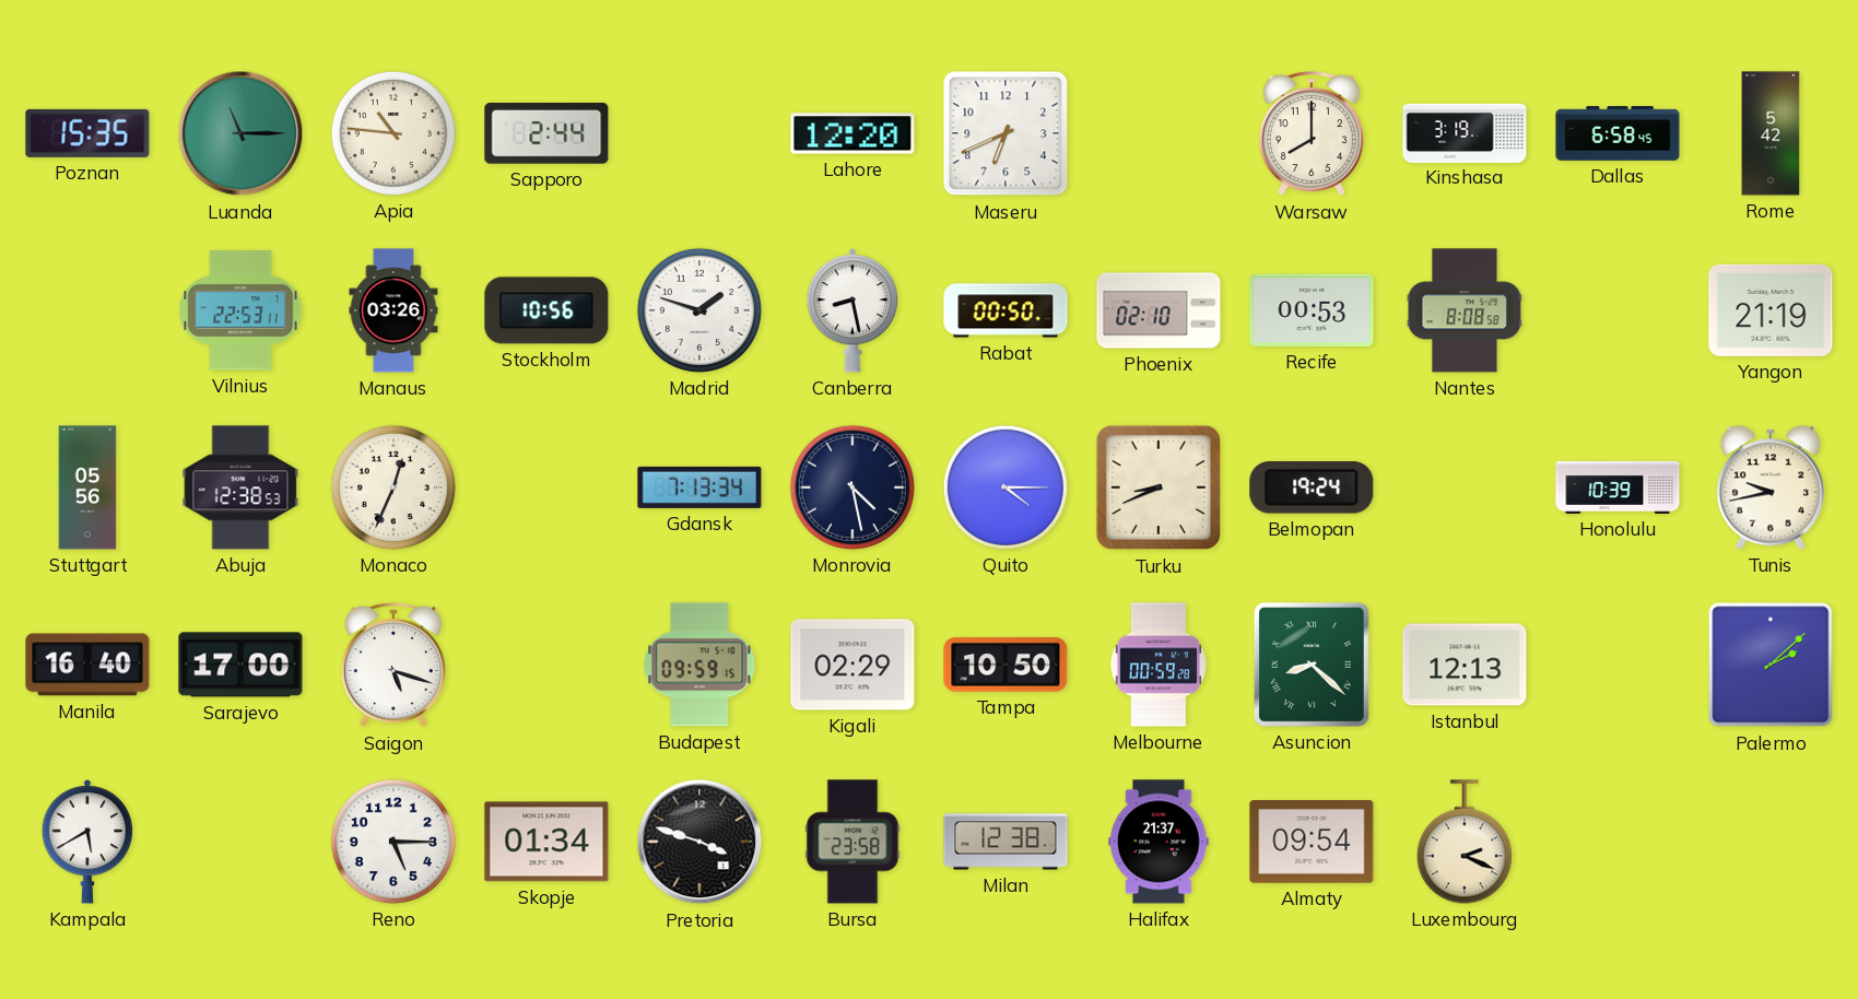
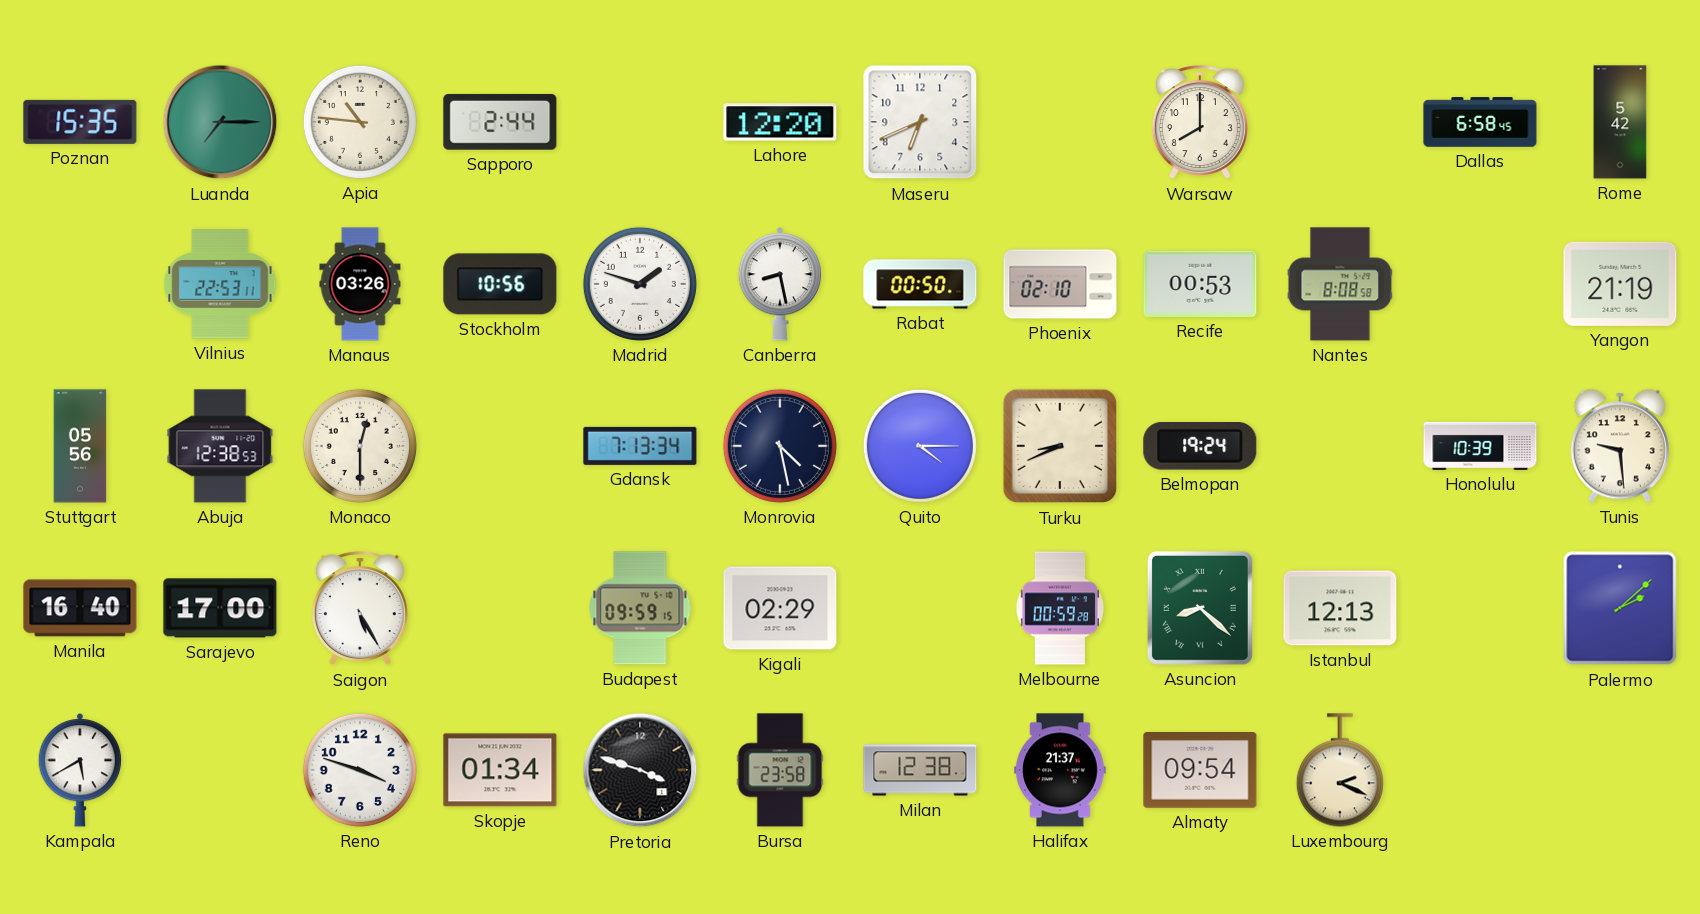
Luanda: 11:15 -> 7:15 (220, 122)
Kinshasa: 3:19 -> none (1465, 132)
Monaco: 12:34 -> 12:30 (360, 446)
Tunis: 9:43 -> 9:29 (1620, 446)
Saigon: 5:18 -> 5:25 (360, 609)
Tampa: 10:50 -> none (1006, 665)
Reno: 5:15 -> 3:48 (360, 770)
